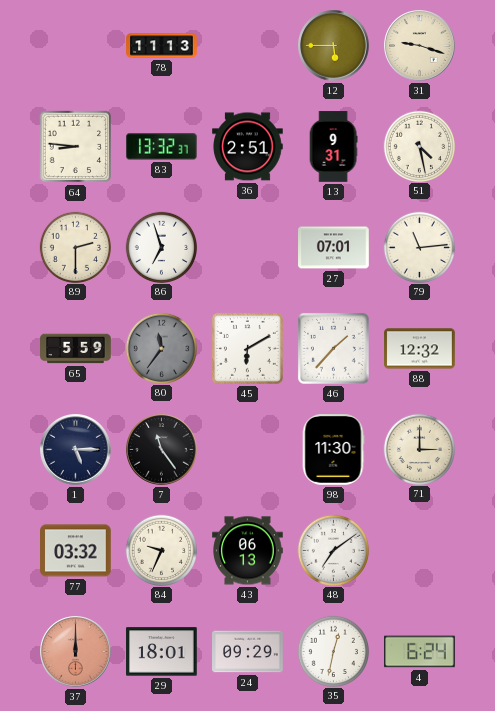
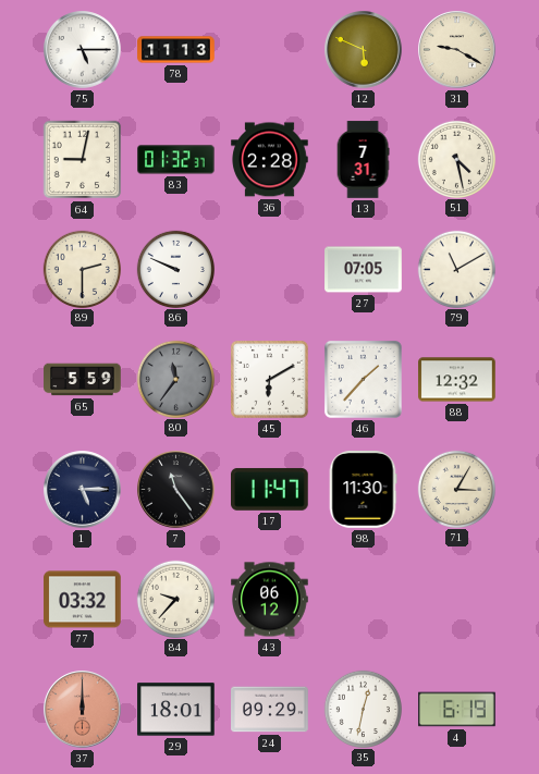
75: none -> 5:15 (83, 50)
12: 5:45 -> 5:49 (364, 50)
31: 9:18 -> 9:20 (457, 50)
64: 8:46 -> 9:02 (83, 160)
83: 13:32 -> 01:32 (176, 160)
36: 2:51 -> 2:28 (270, 160)
13: 9:31 -> 7:31 (363, 160)
86: 6:57 -> 9:49 (175, 269)
27: 07:01 -> 07:05 (364, 270)
79: 11:14 -> 11:10 (456, 269)
17: none -> 11:47 (270, 489)
71: 3:00 -> 3:05 (456, 489)
84: 9:34 -> 9:37 (175, 599)
43: 06:13 -> 06:12 (270, 600)
48: 7:09 -> none (333, 550)
4: 6:24 -> 6:19 (457, 710)
